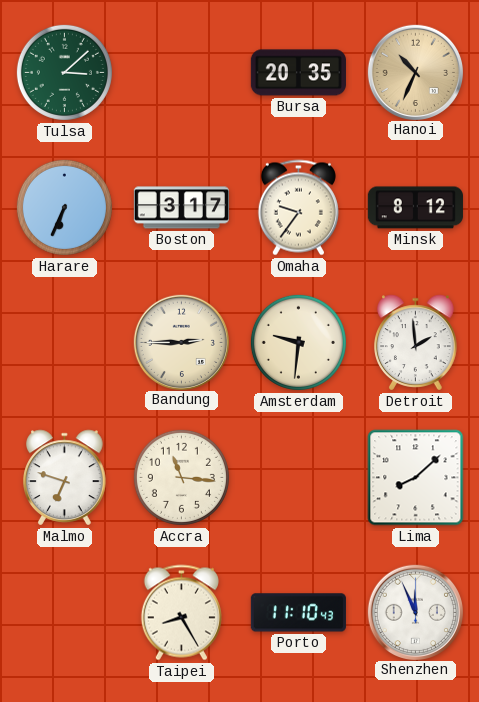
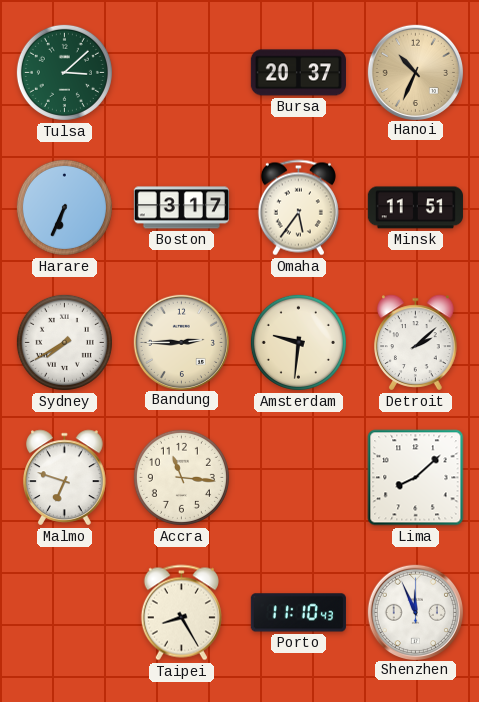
Bursa: 20:35 -> 20:37 (298, 73)
Omaha: 9:36 -> 5:36 (298, 208)
Minsk: 8:12 -> 11:51 (415, 208)
Sydney: none -> 7:40 (64, 342)
Detroit: 1:59 -> 2:08 (416, 343)
